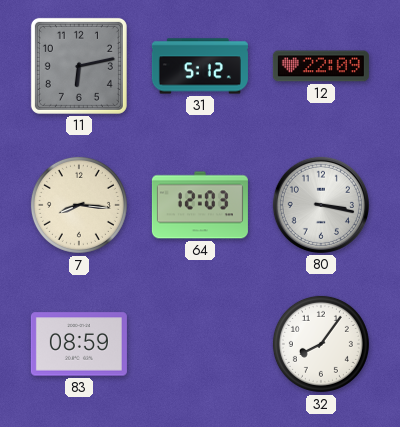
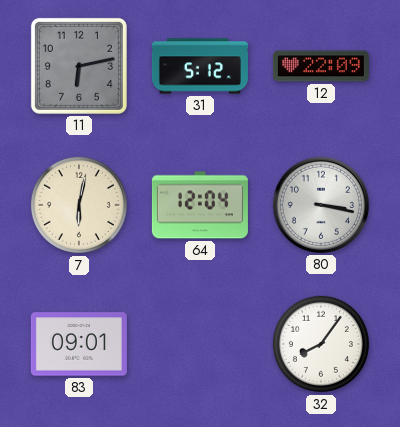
7: 8:16 -> 6:02 (79, 205)
64: 12:03 -> 12:04 (200, 205)
83: 08:59 -> 09:01 (79, 344)
